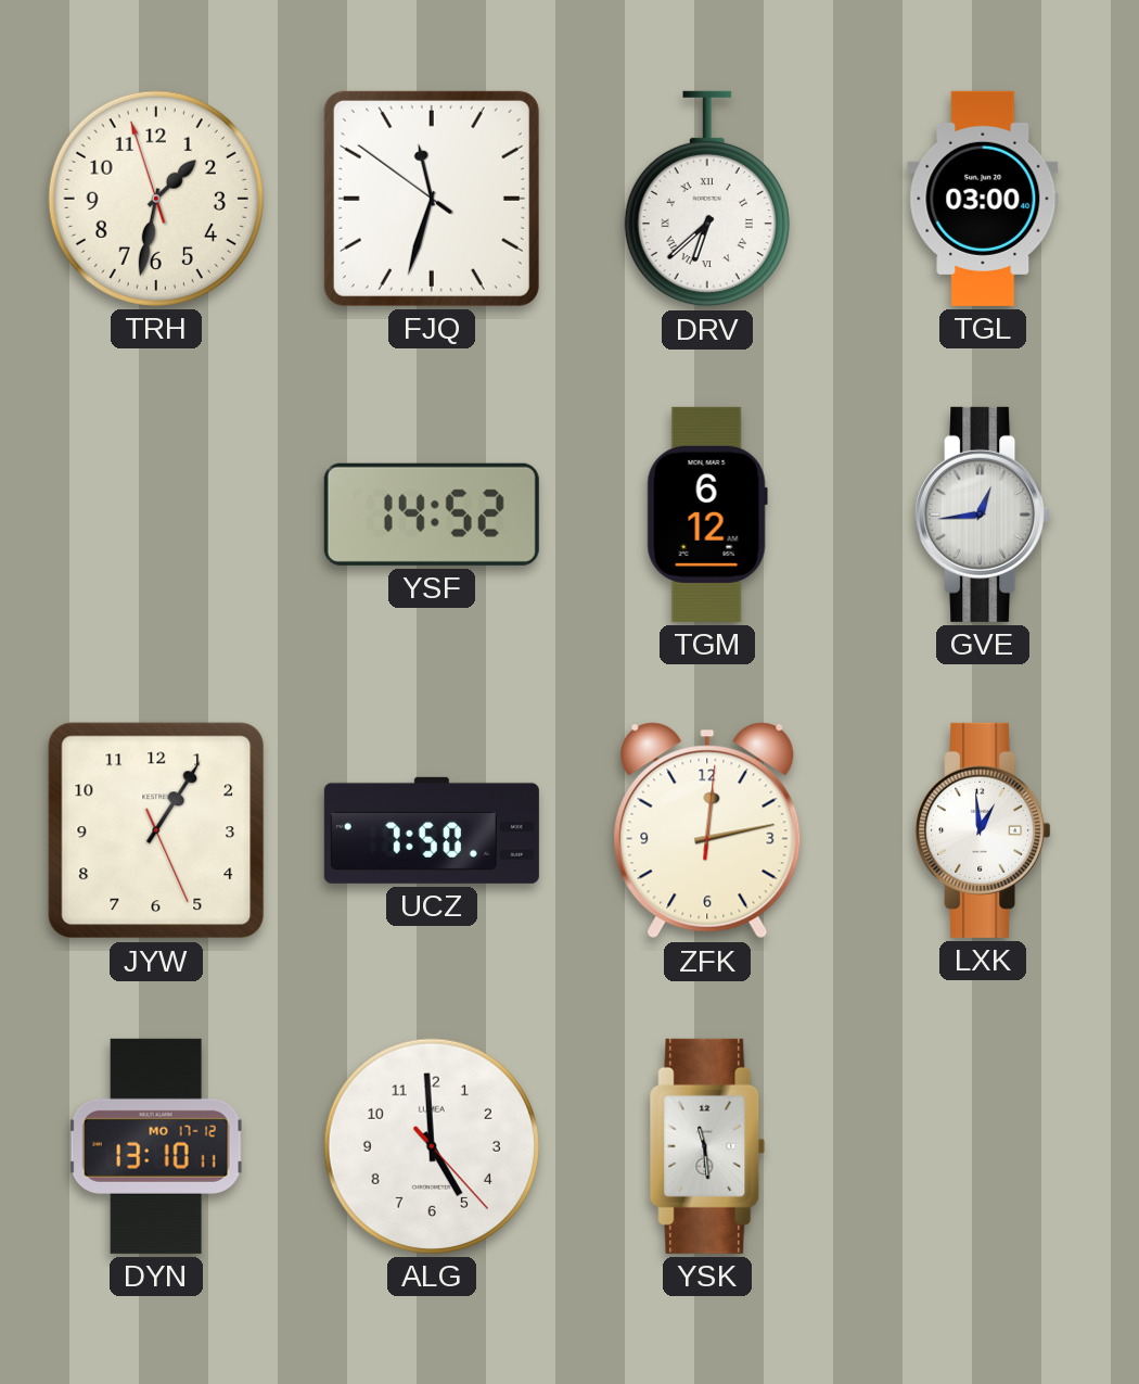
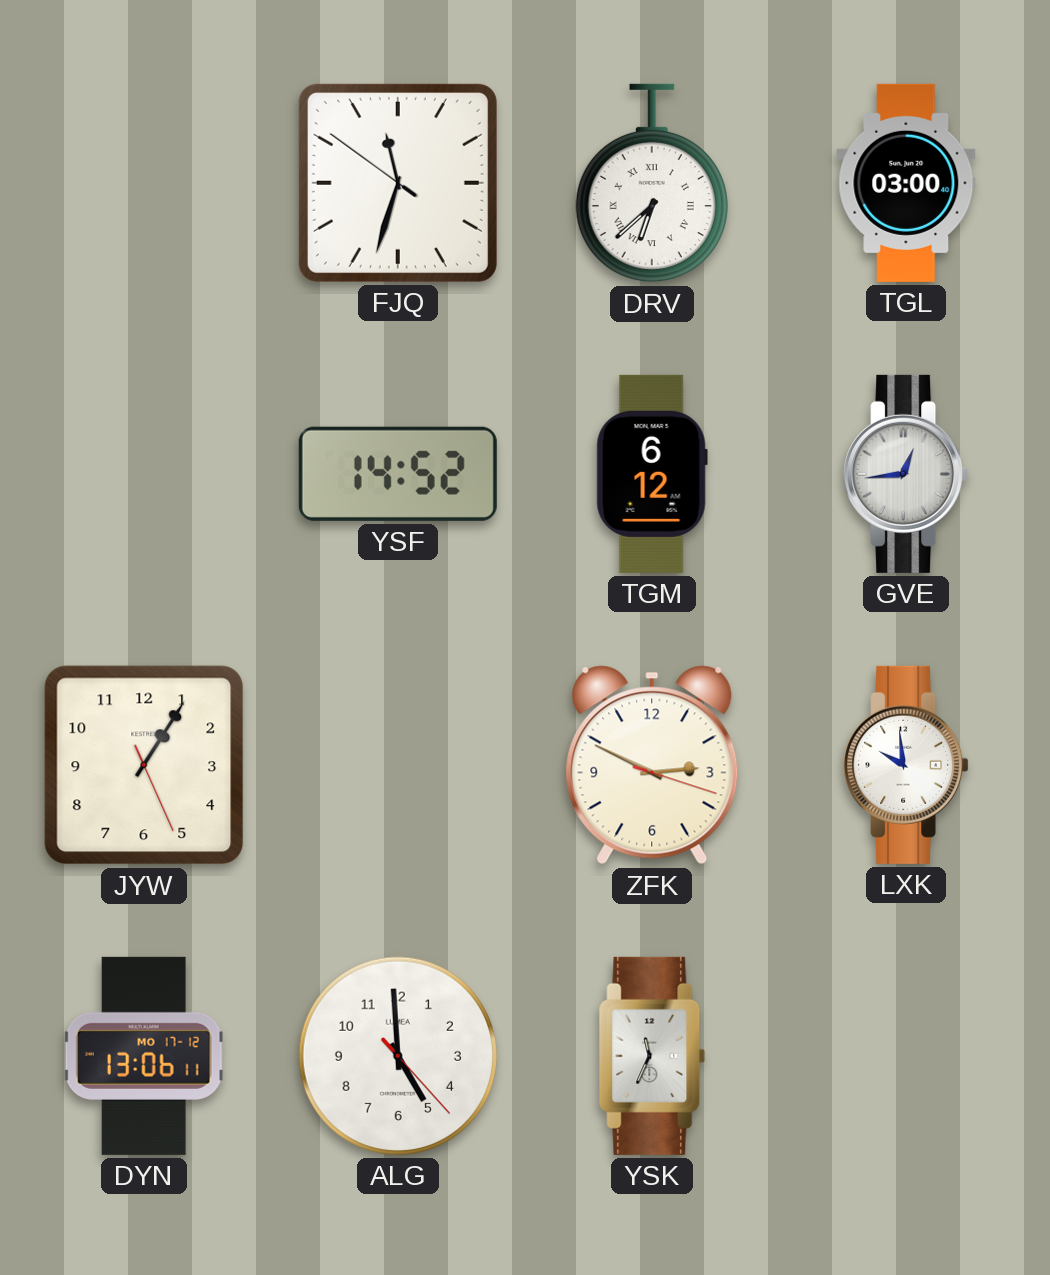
TRH: 1:31 -> none (156, 199)
UCZ: 7:50 -> none (432, 830)
ZFK: 12:13 -> 2:49 (652, 765)
LXK: 12:59 -> 9:59 (906, 765)
DYN: 13:10 -> 13:06 (144, 1056)
YSK: 11:29 -> 11:34 (652, 1056)
